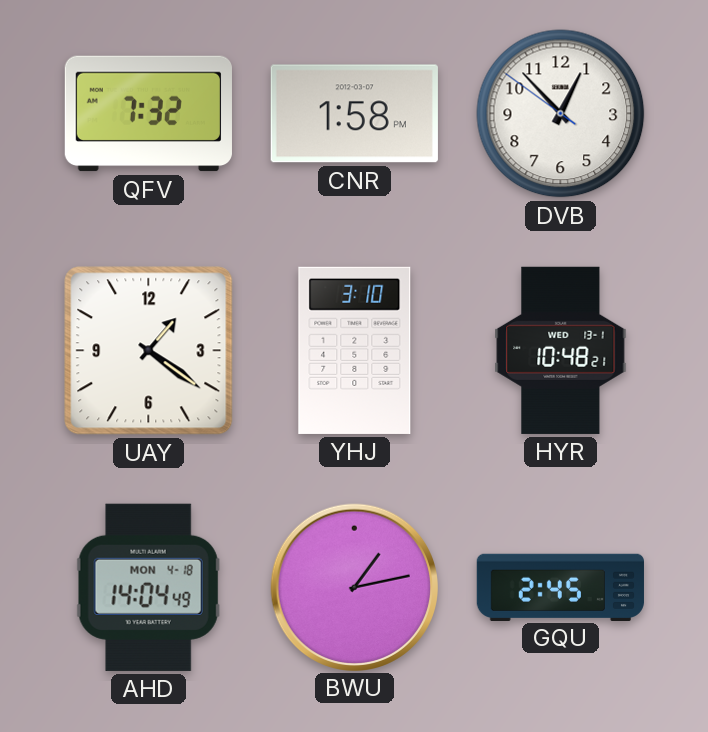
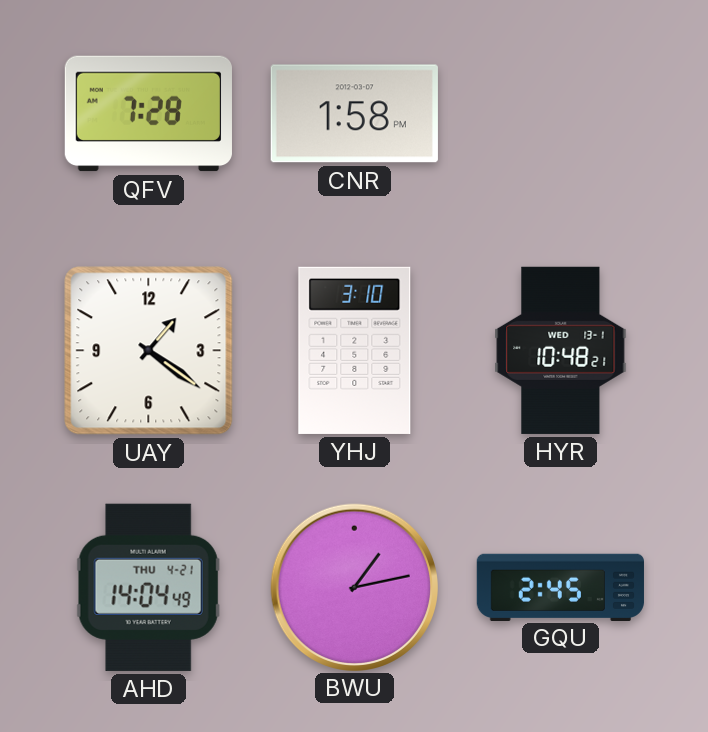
QFV: 7:32 -> 7:28 (148, 114)
DVB: 12:52 -> none (561, 114)
AHD date: MON 4-18 -> THU 4-21 (148, 587)
